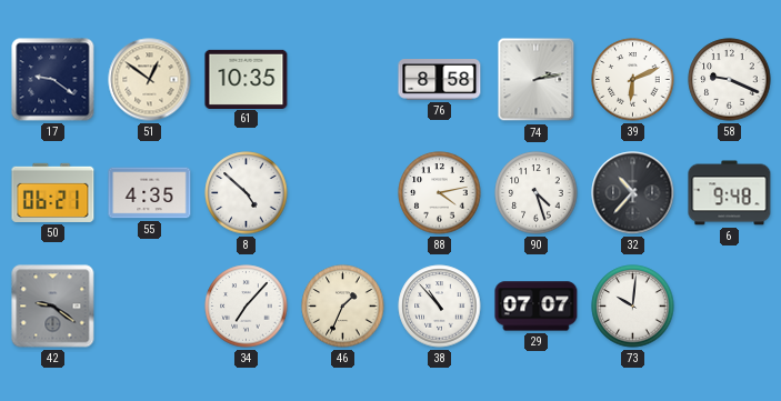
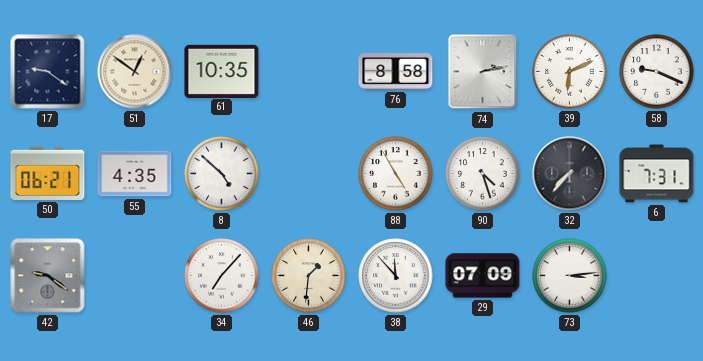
88: 4:13 -> 4:55 (396, 174)
32: 10:37 -> 7:37 (570, 174)
6: 9:48 -> 7:31 (657, 174)
46: 1:34 -> 1:31 (309, 276)
38: 10:53 -> 11:53 (396, 276)
29: 07:07 -> 07:09 (483, 276)
73: 10:01 -> 3:14 (570, 276)
